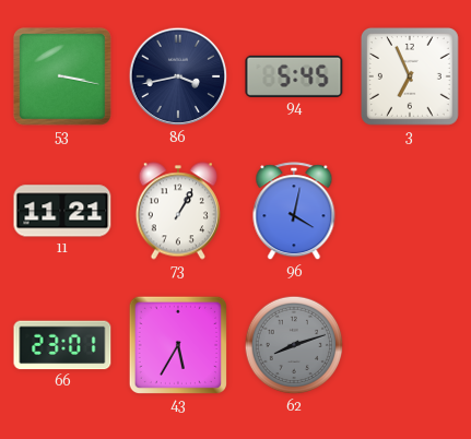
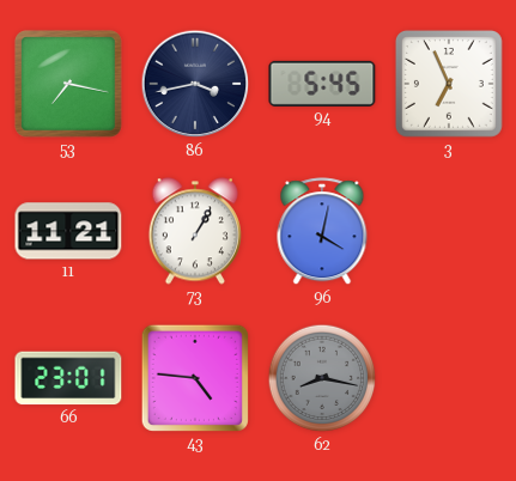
53: 3:17 -> 7:17 (68, 84)
43: 5:35 -> 4:46 (195, 378)
62: 8:12 -> 8:17 (322, 378)
